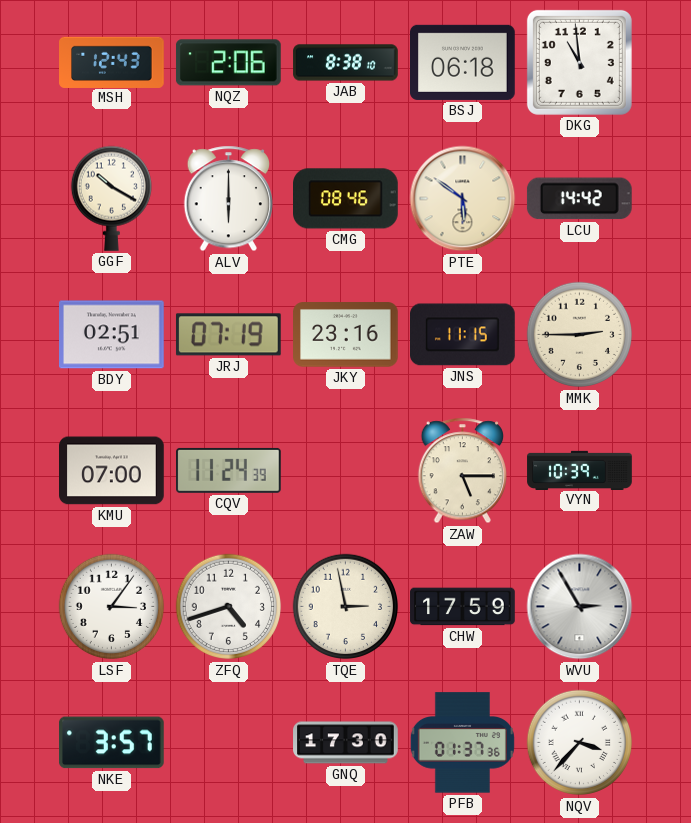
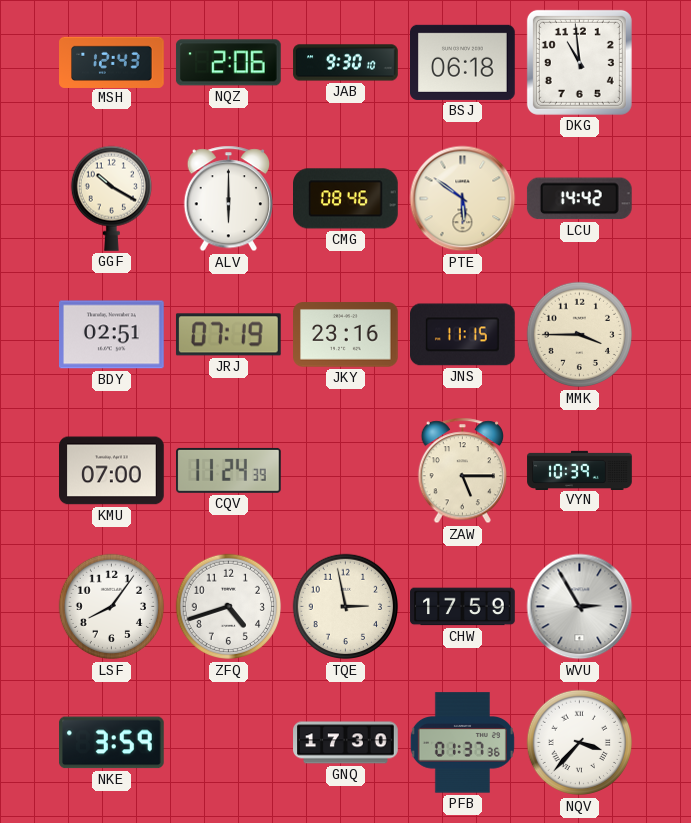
JAB: 8:38 -> 9:30 (346, 63)
MMK: 2:45 -> 3:45 (580, 335)
LSF: 3:06 -> 8:06 (112, 607)
NKE: 3:57 -> 3:59 (112, 743)
